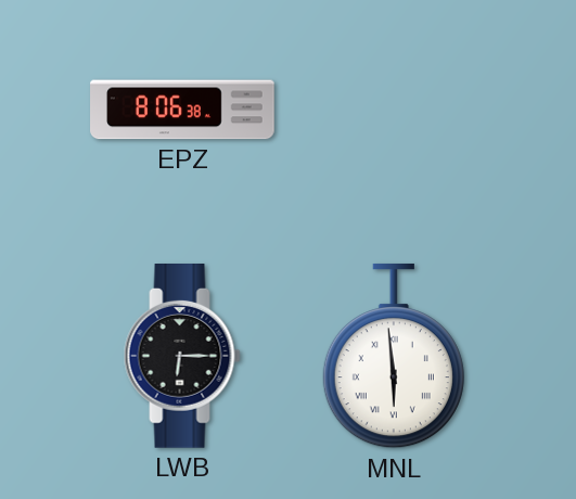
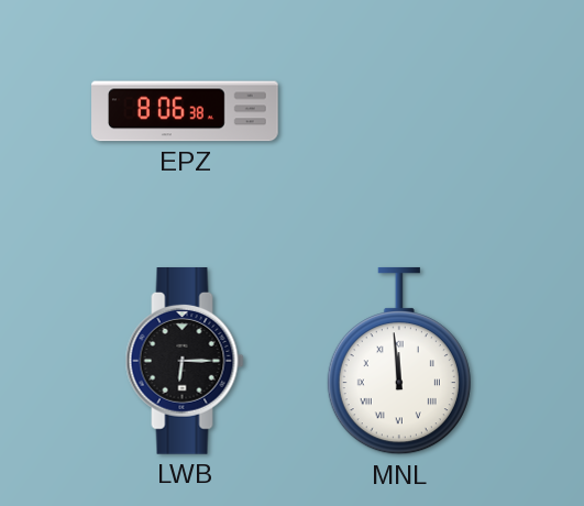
MNL: 5:59 -> 11:59 (399, 361)
